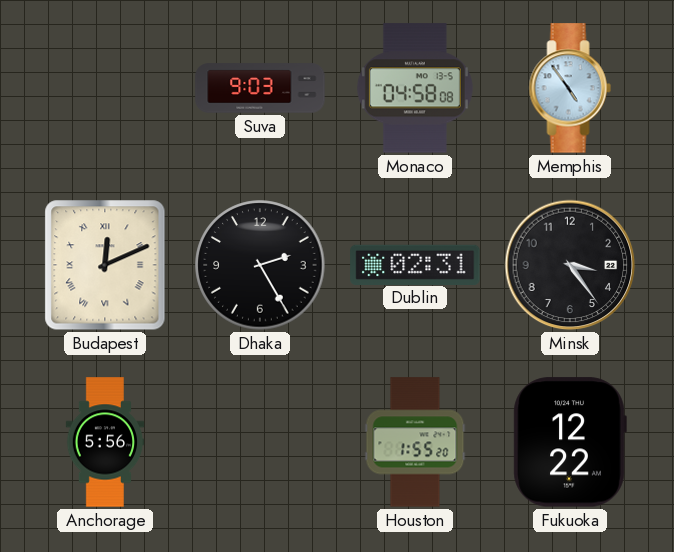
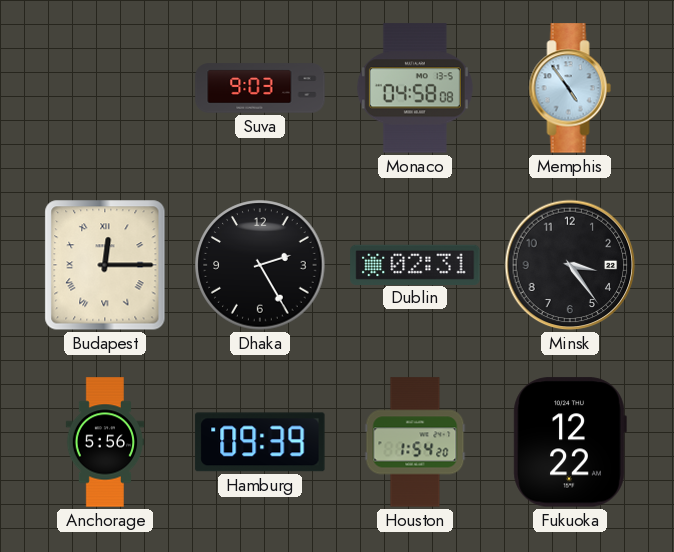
Budapest: 12:11 -> 12:15 (105, 265)
Hamburg: none -> 09:39 (260, 442)
Houston: 1:55 -> 1:54 (415, 442)
